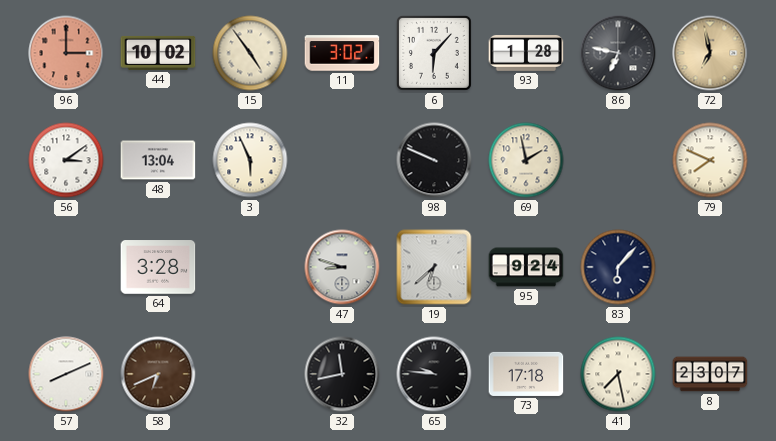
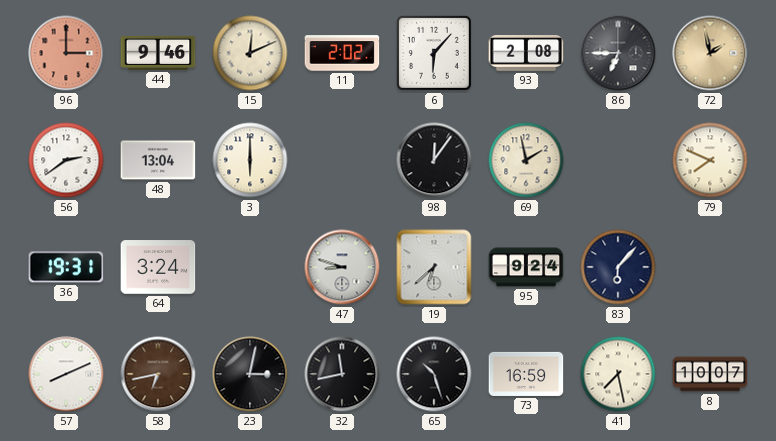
44: 10:02 -> 9:46 (158, 53)
15: 4:54 -> 12:11 (250, 53)
11: 3:02 -> 2:02 (342, 53)
93: 1:28 -> 2:08 (526, 54)
86: 6:47 -> 6:45 (618, 53)
72: 6:58 -> 1:58 (710, 53)
56: 3:09 -> 2:39 (66, 160)
3: 5:56 -> 6:00 (250, 160)
98: 9:49 -> 12:06 (434, 160)
36: none -> 19:31 (66, 267)
64: 3:28 -> 3:24 (158, 267)
58: 6:41 -> 6:43 (158, 374)
23: none -> 3:02 (250, 374)
65: 9:46 -> 10:27 (434, 374)
73: 17:18 -> 16:59 (526, 374)
8: 23:07 -> 10:07 (710, 374)
